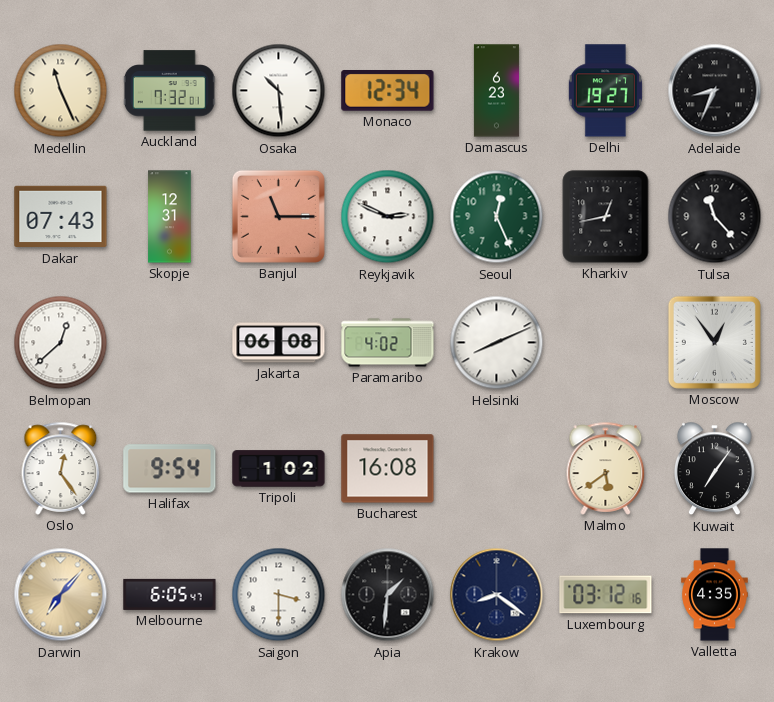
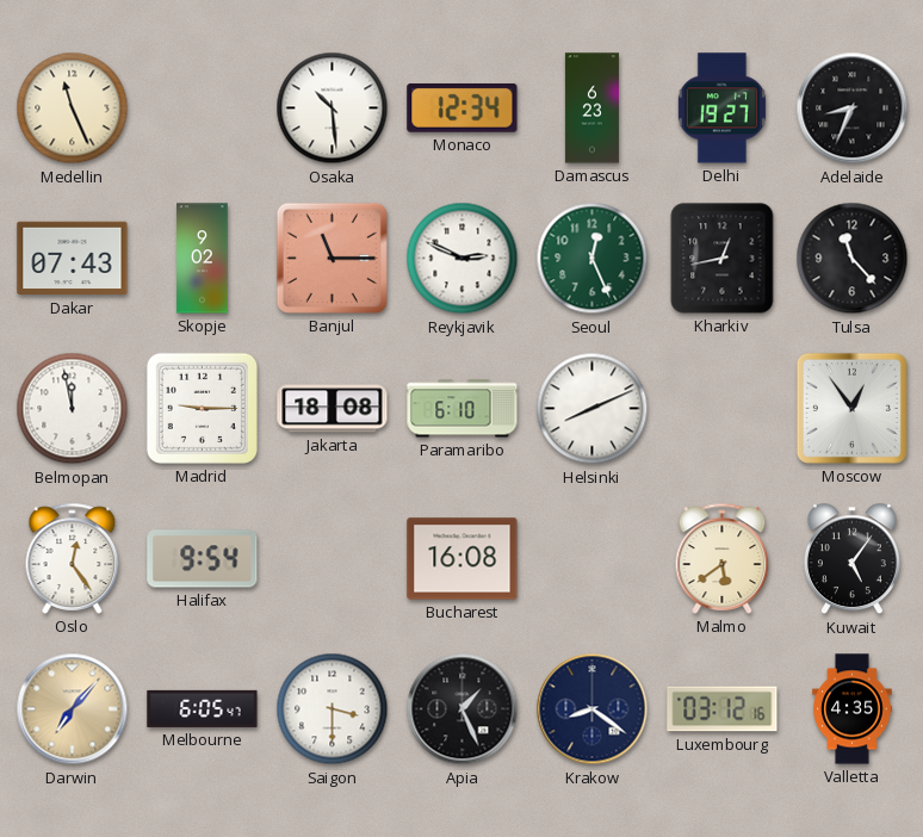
Auckland: 7:32 -> none (169, 91)
Skopje: 12:31 -> 9:02 (203, 259)
Belmopan: 12:38 -> 11:58 (73, 409)
Madrid: none -> 9:15 (202, 408)
Jakarta: 06:08 -> 18:08 (333, 409)
Paramaribo: 4:02 -> 6:10 (463, 409)
Tripoli: 1:02 -> none (279, 469)
Kuwait: 7:06 -> 5:06 (851, 559)
Apia: 1:31 -> 1:26 (463, 709)
